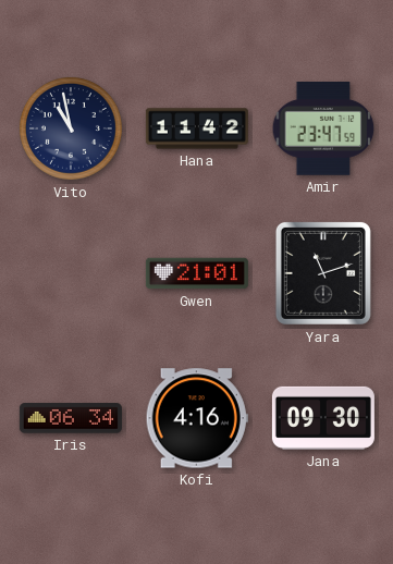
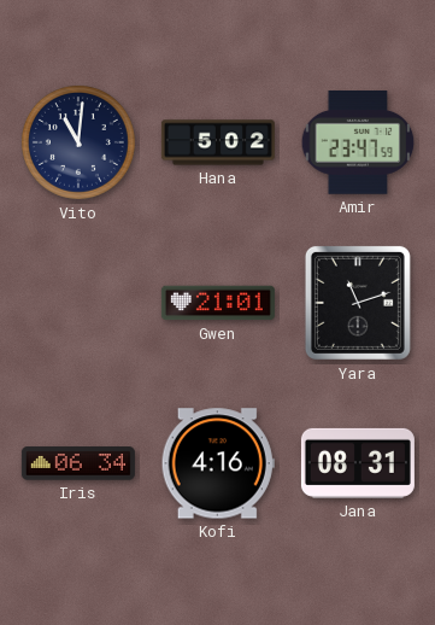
Vito: 10:58 -> 11:01 (78, 142)
Hana: 11:42 -> 5:02 (218, 142)
Jana: 09:30 -> 08:31 (358, 463)
